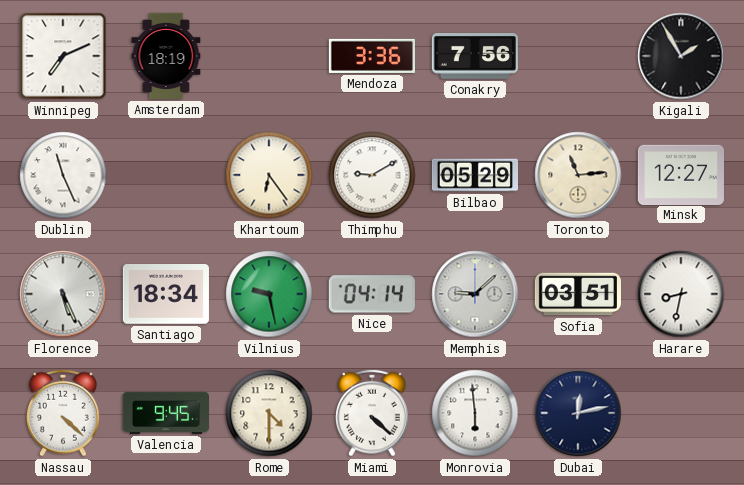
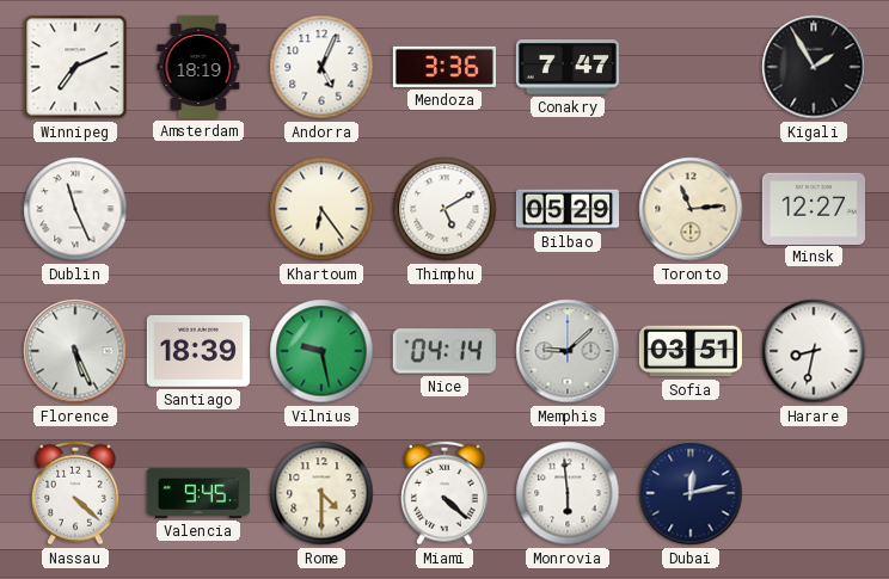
Andorra: none -> 5:04 (321, 67)
Conakry: 7:56 -> 7:47 (568, 68)
Thimphu: 9:10 -> 5:10 (444, 209)
Santiago: 18:34 -> 18:39 (198, 352)
